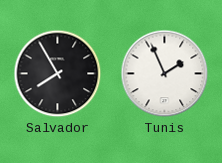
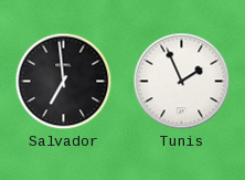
Salvador: 7:55 -> 6:59 (64, 82)
